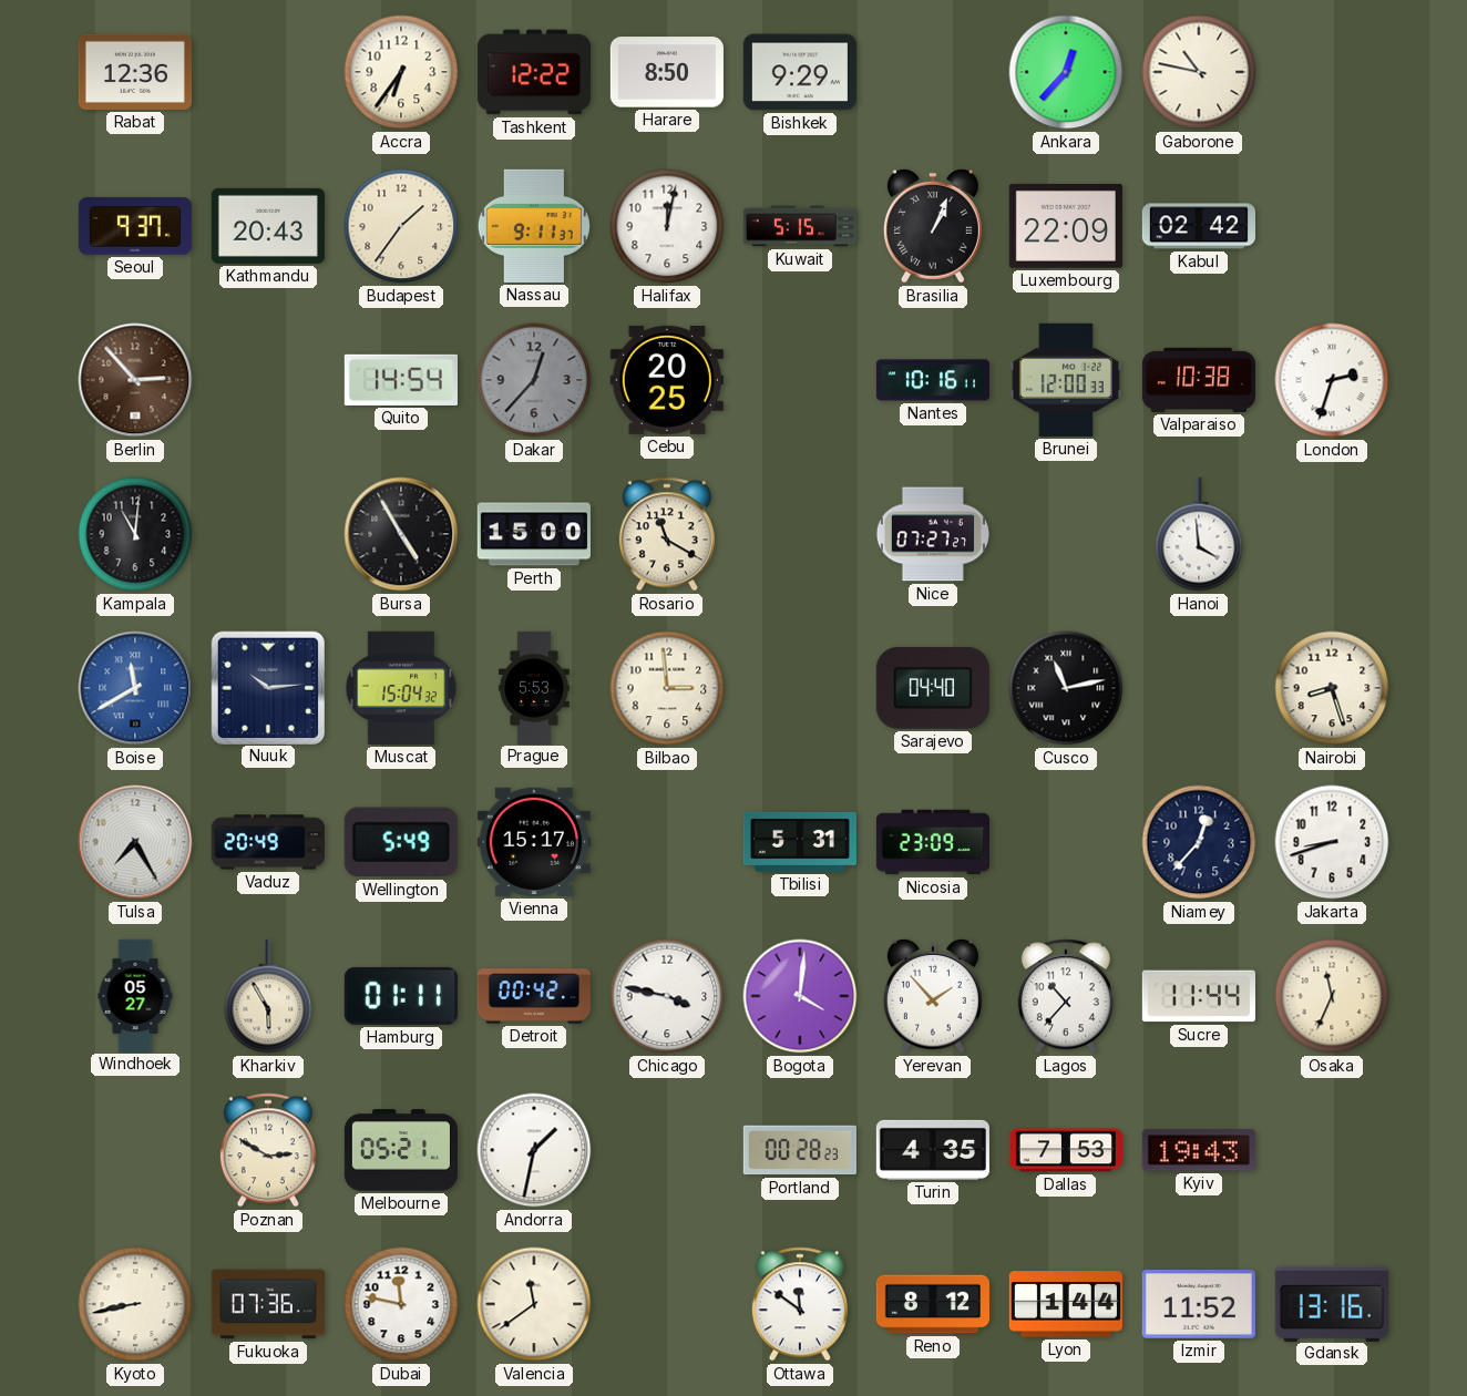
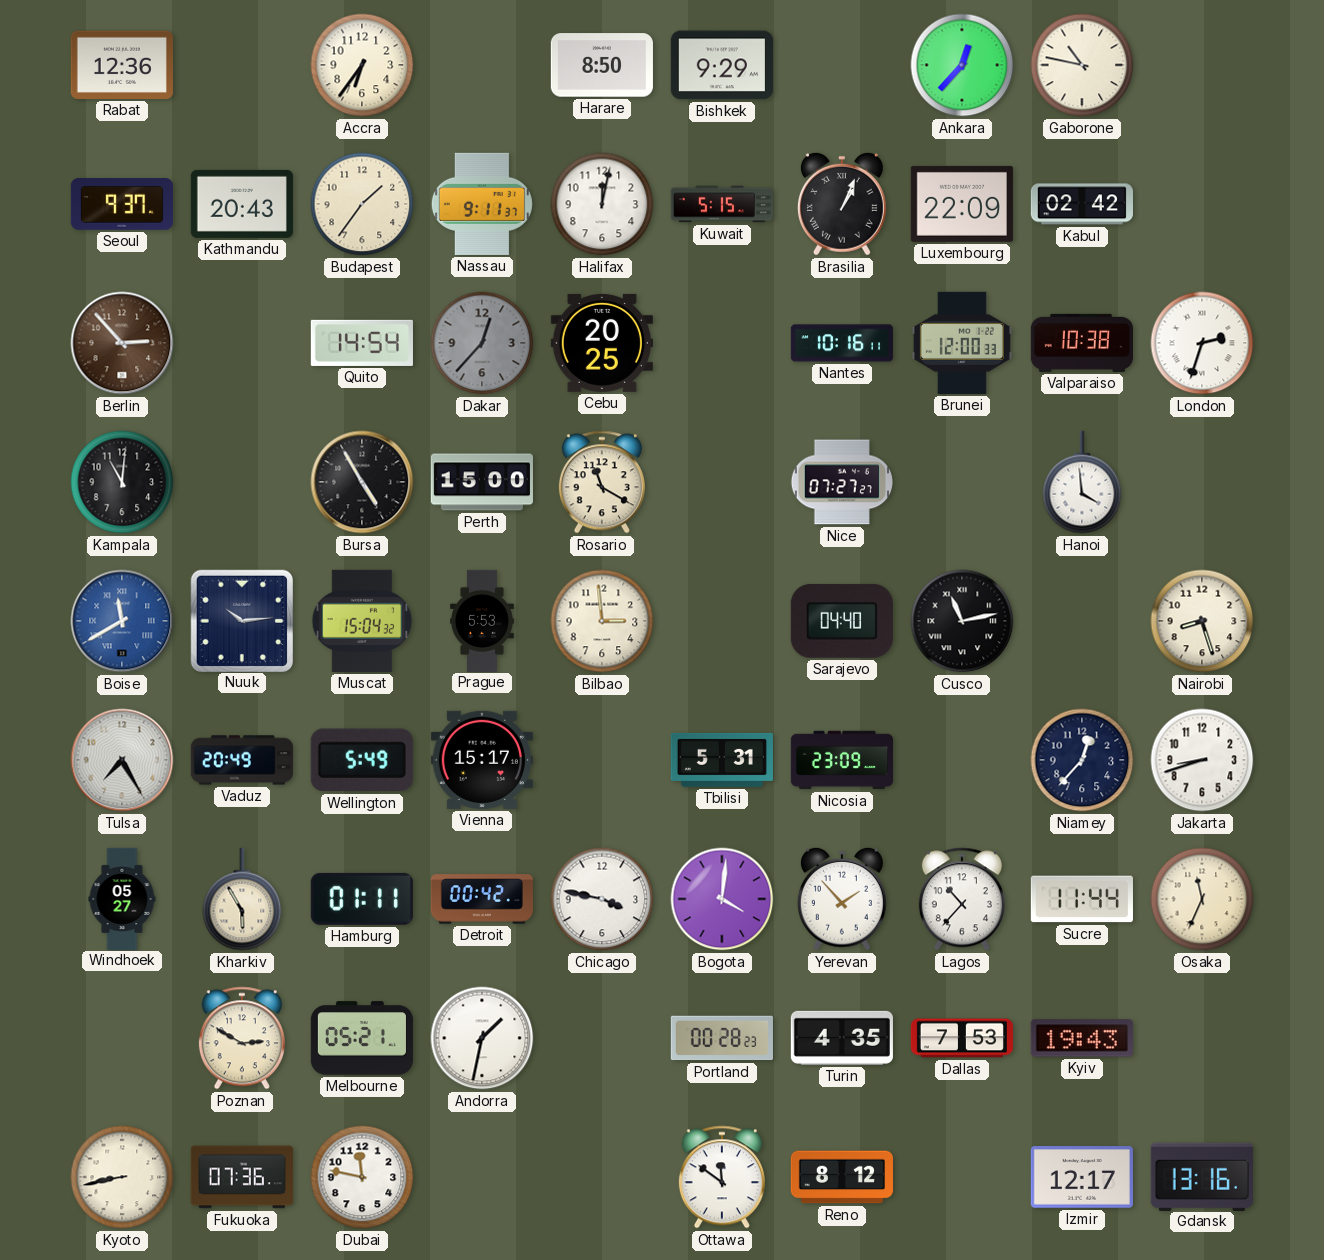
Tashkent: 12:22 -> none (533, 72)
Valencia: 11:39 -> none (534, 1304)
Lyon: 1:44 -> none (1066, 1304)
Izmir: 11:52 -> 12:17 (1082, 1178)
